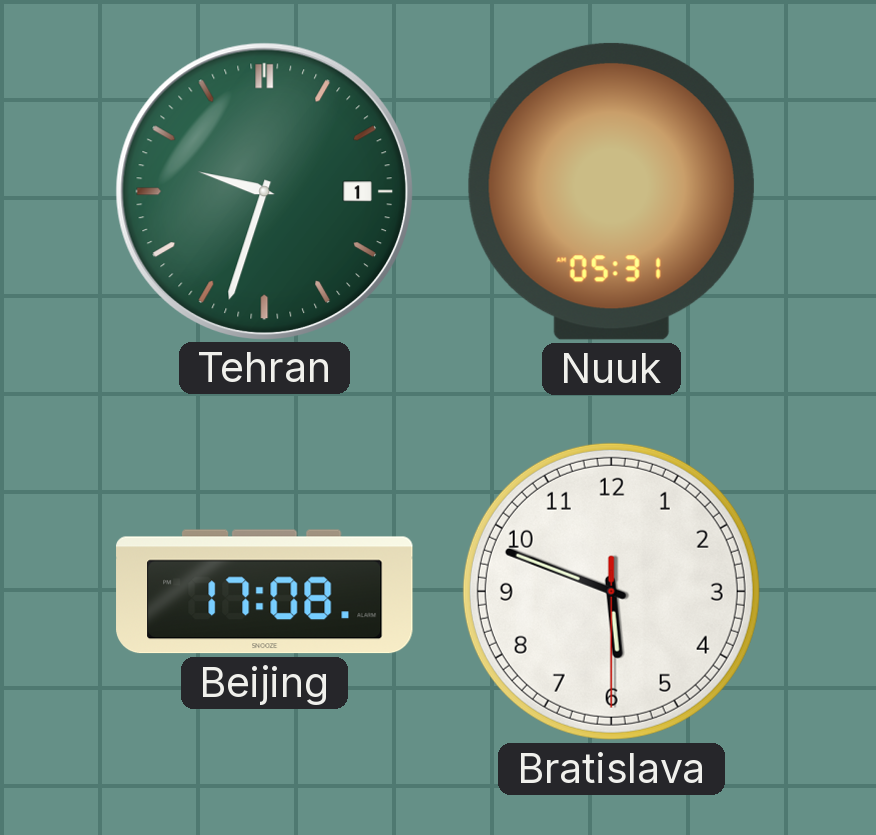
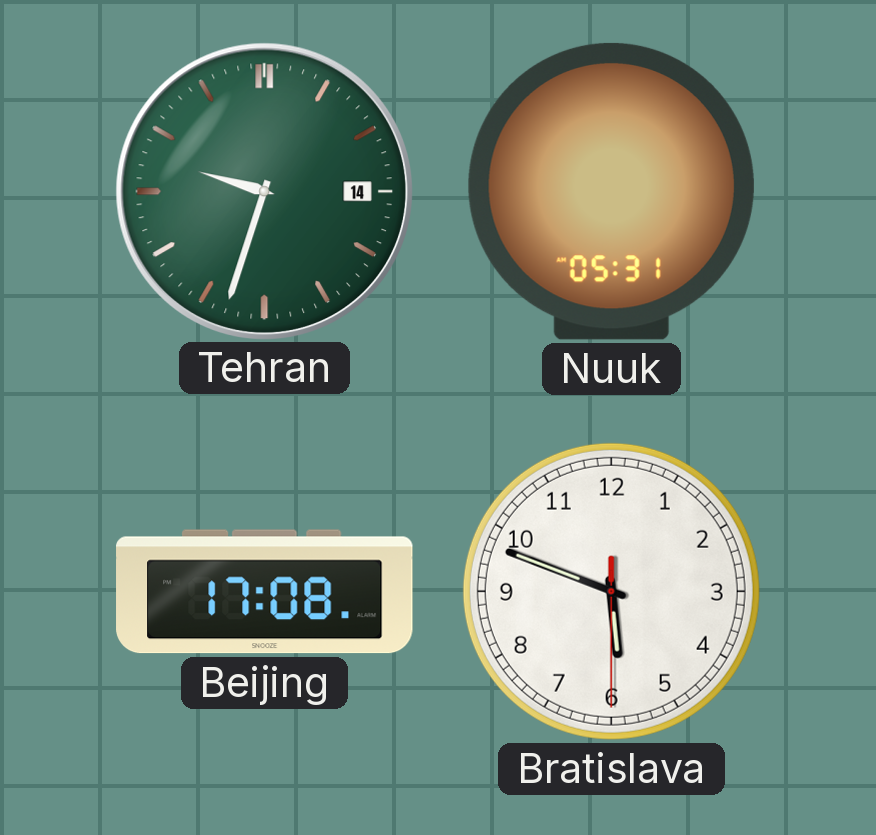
Tehran date: 1 -> 14 (264, 191)
